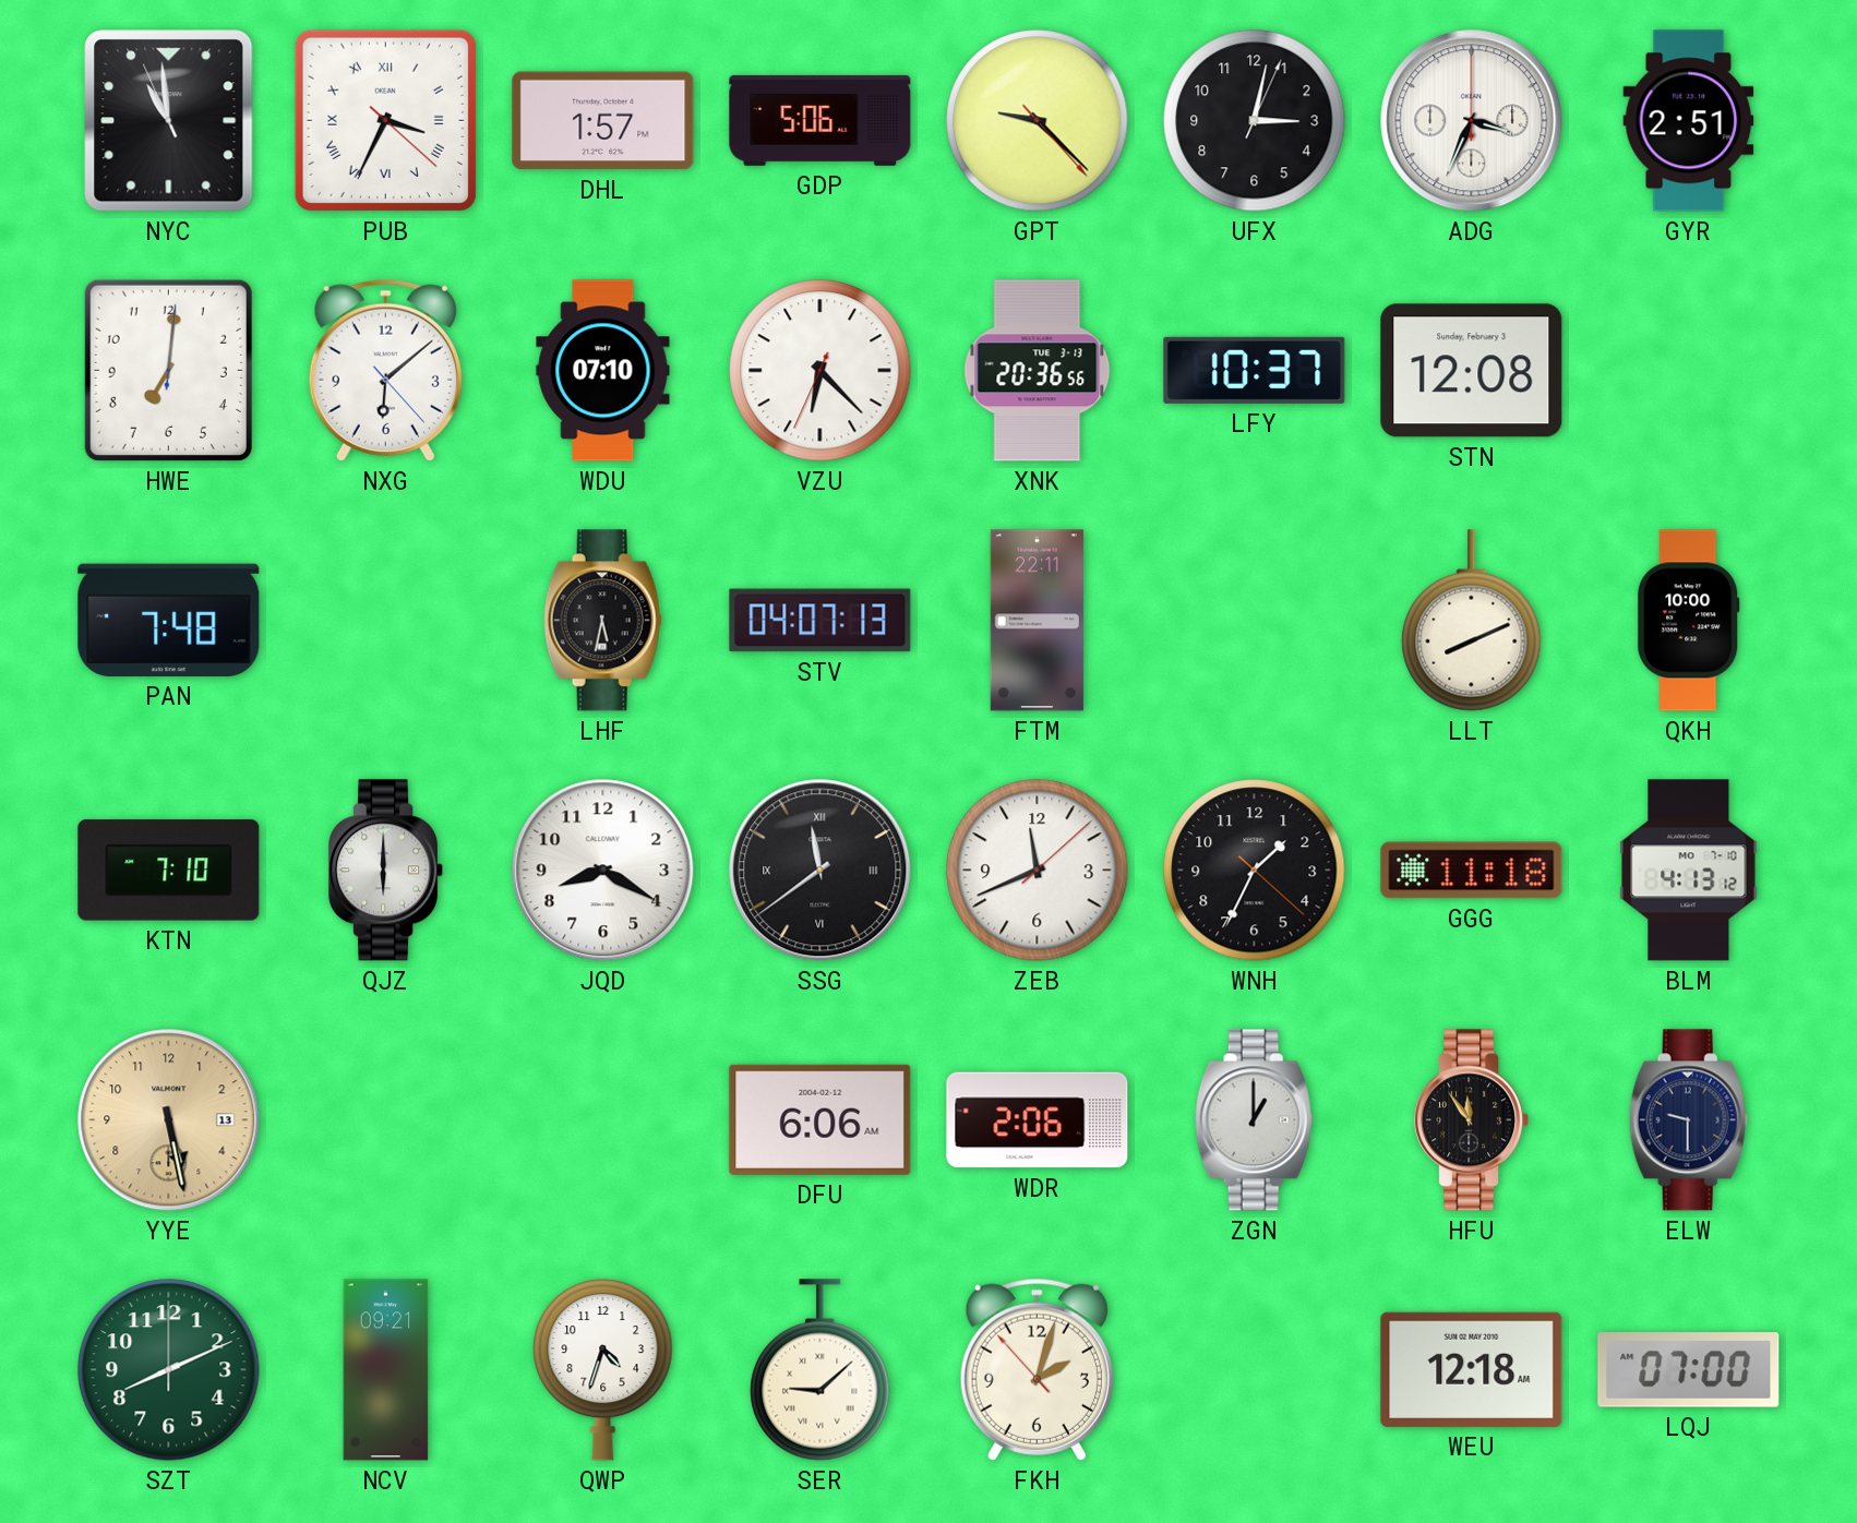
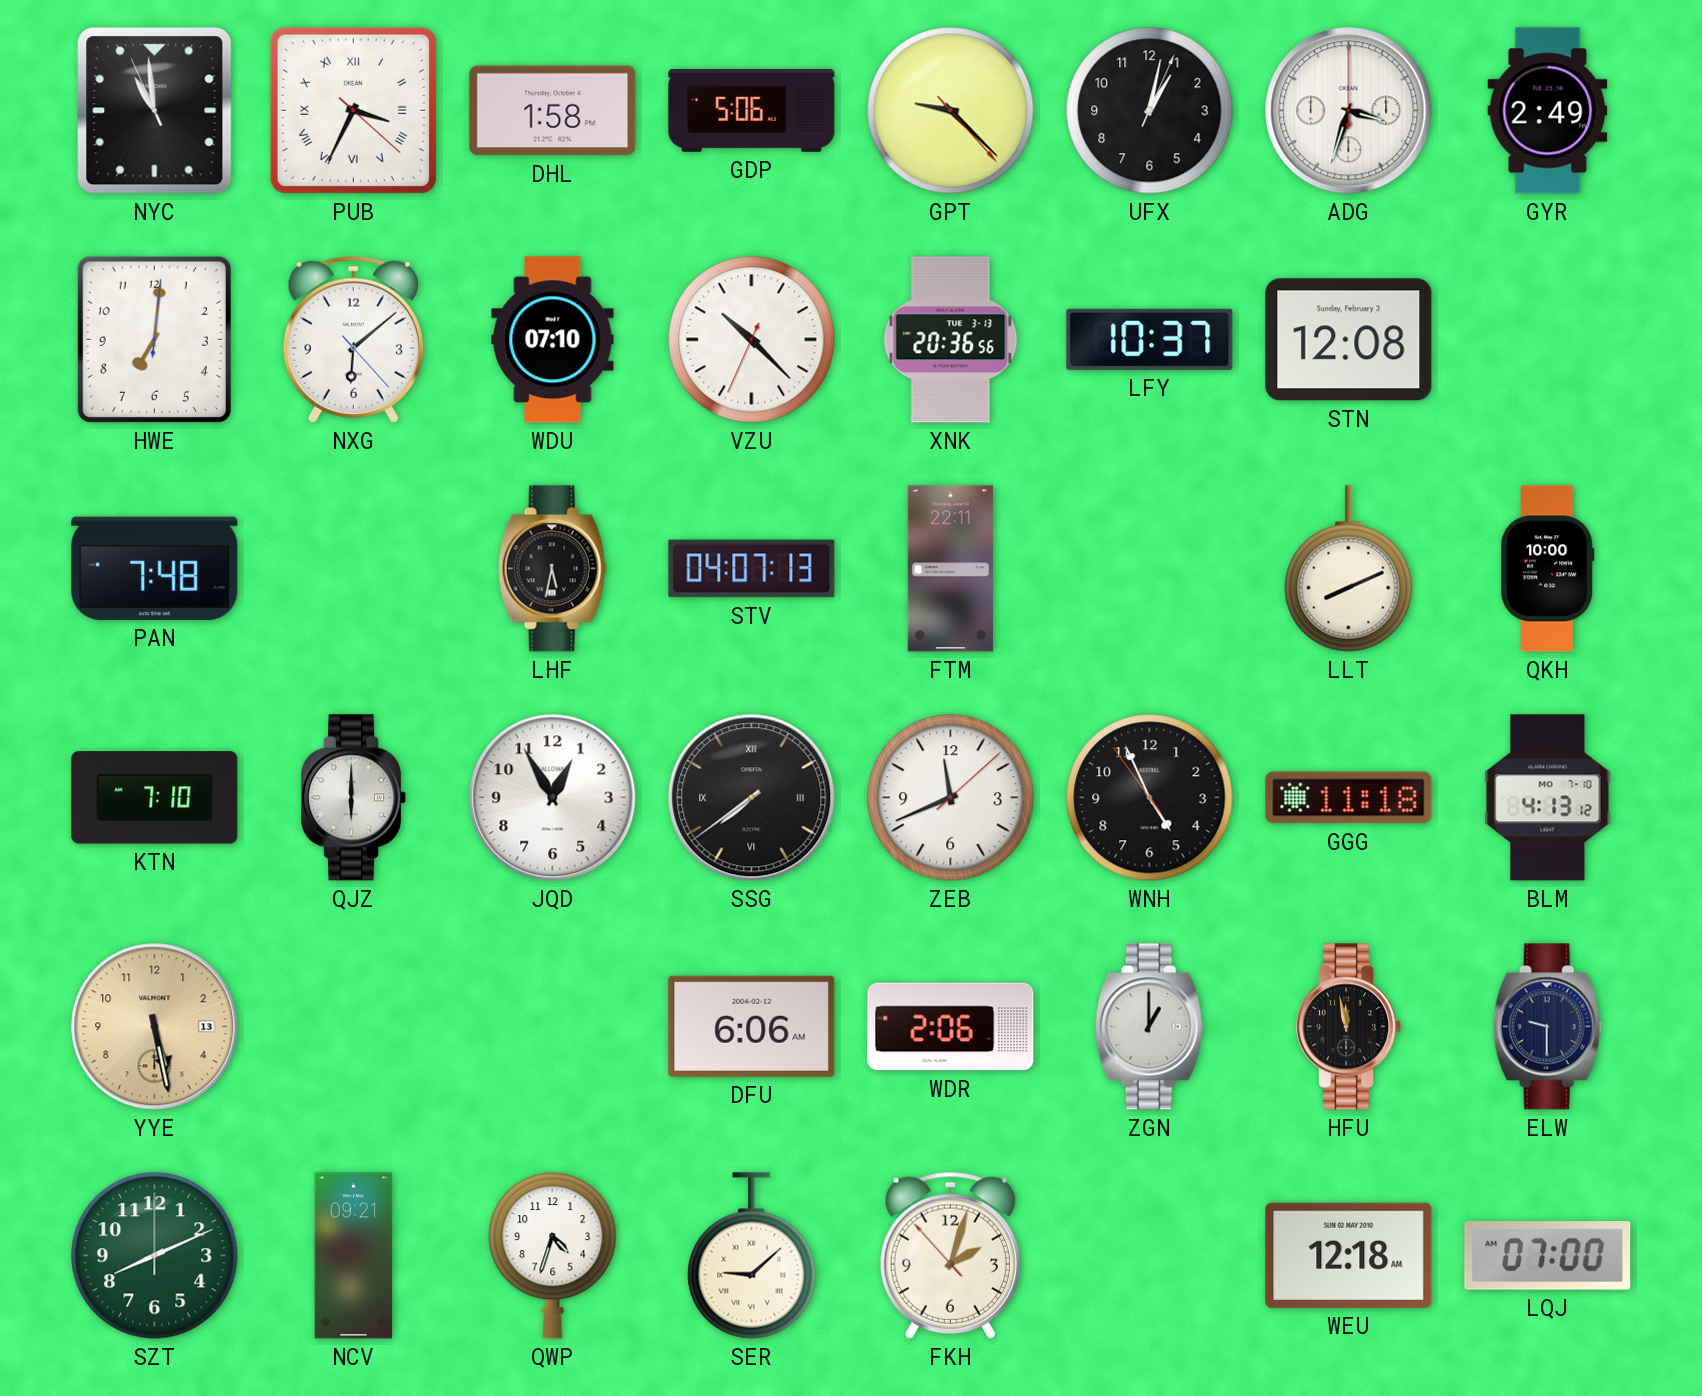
DHL: 1:57 -> 1:58 (553, 111)
UFX: 3:02 -> 1:02 (1150, 111)
ADG: 3:34 -> 3:33 (1349, 111)
GYR: 2:51 -> 2:49 (1548, 111)
VZU: 6:22 -> 10:22 (752, 340)
JQD: 8:20 -> 12:55 (553, 798)
SSG: 11:39 -> 7:39 (752, 798)
WNH: 1:34 -> 4:55 (1150, 798)
HFU: 11:54 -> 11:58 (1349, 1027)
